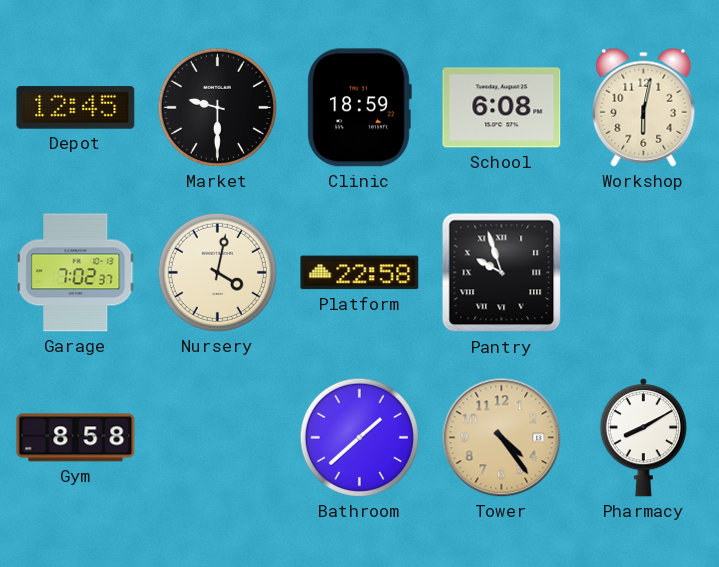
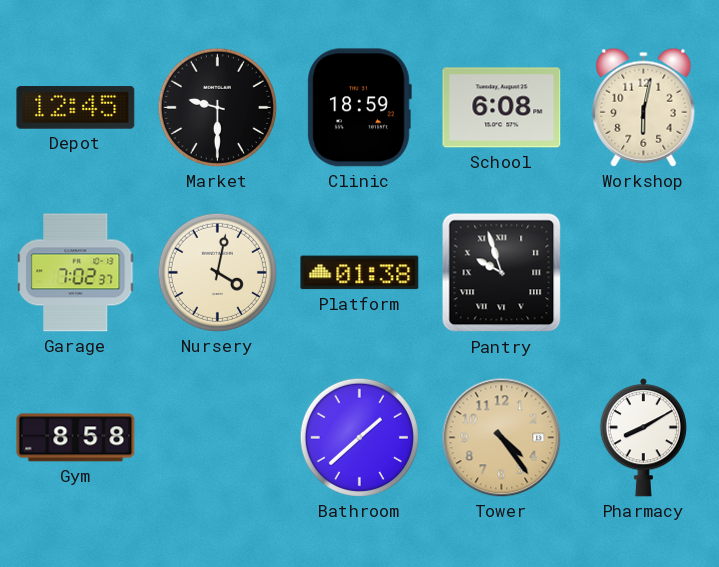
Platform: 22:58 -> 01:38 (360, 273)
